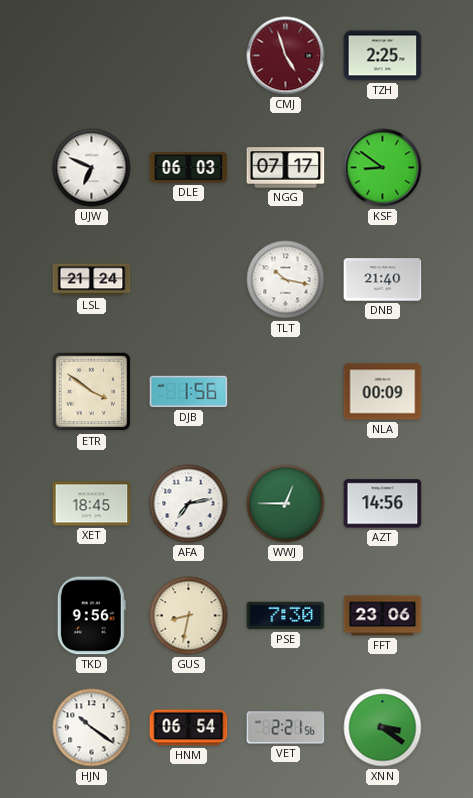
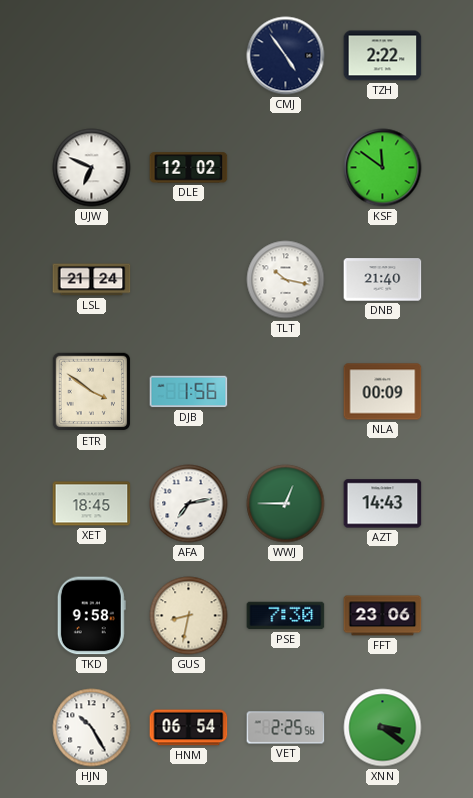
CMJ: 4:57 -> 4:54 (286, 56)
CMJ dial: burgundy -> navy (286, 56)
TZH: 2:25 -> 2:22 (383, 56)
DLE: 06:03 -> 12:02 (189, 168)
NGG: 07:17 -> none (286, 168)
KSF: 8:51 -> 11:51 (383, 168)
AZT: 14:56 -> 14:43 (383, 504)
TKD: 9:56 -> 9:58 (91, 616)
HJN: 10:21 -> 10:25 (92, 728)
VET: 2:21 -> 2:25 (286, 728)
